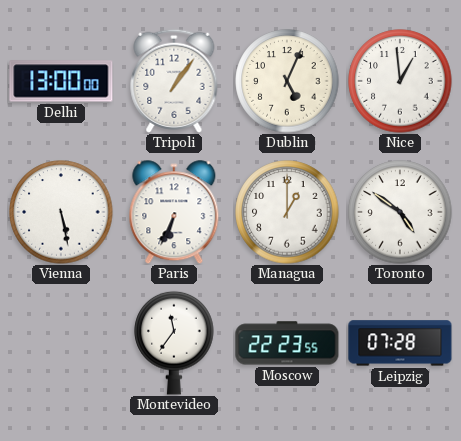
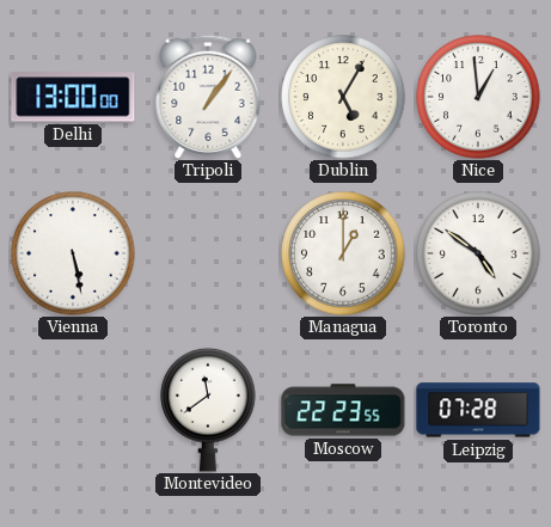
Dublin: 5:04 -> 5:05 (343, 97)
Paris: 6:34 -> none (174, 212)
Montevideo: 11:36 -> 11:39 (208, 410)
